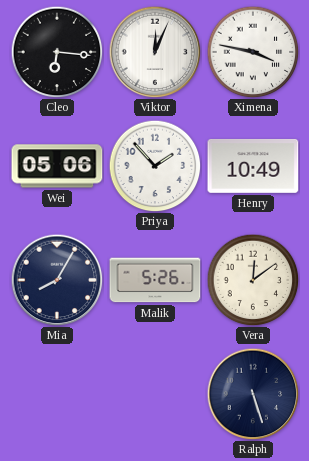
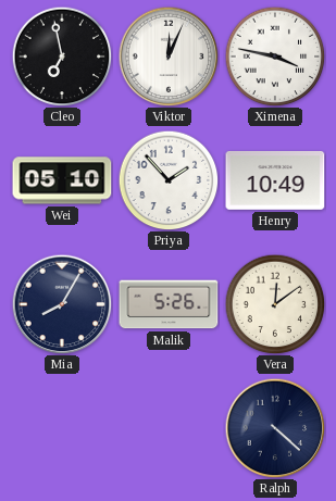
Cleo: 6:16 -> 6:58 (62, 57)
Wei: 05:06 -> 05:10 (62, 180)
Ralph: 5:27 -> 4:22 (275, 428)
